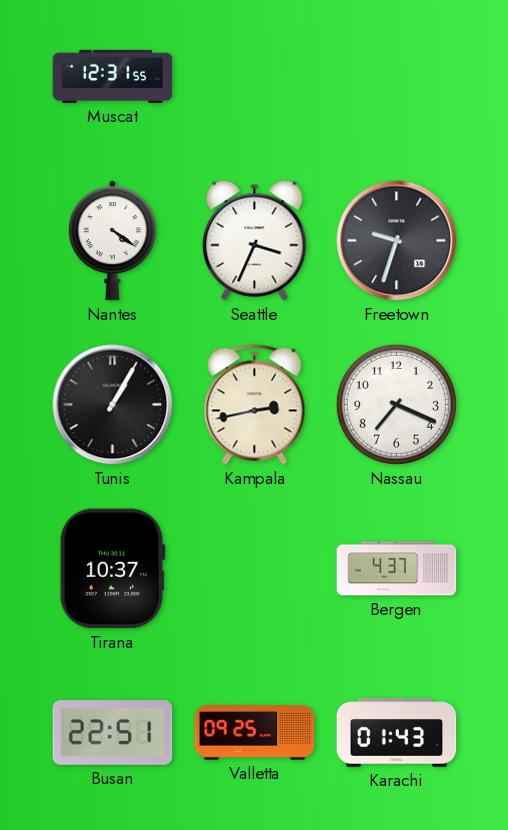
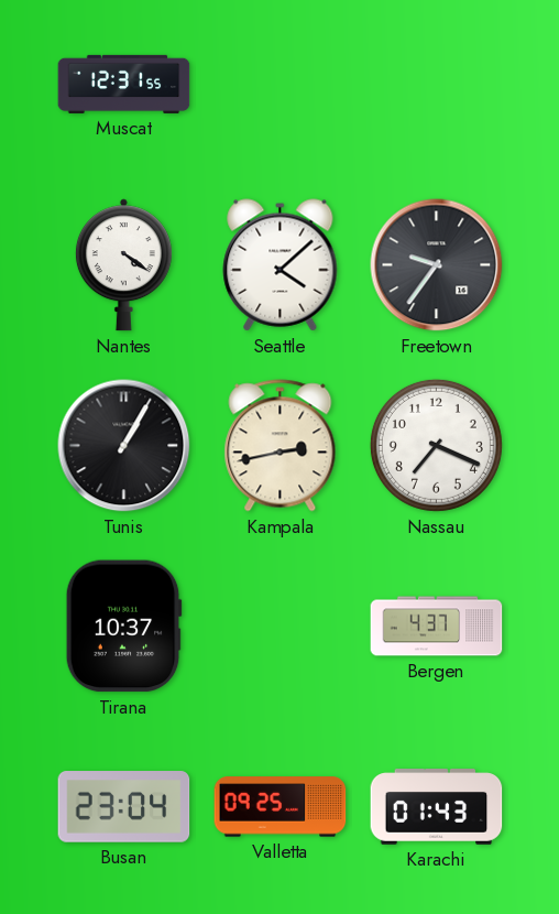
Seattle: 3:34 -> 4:08 (281, 265)
Freetown: 9:33 -> 9:36 (437, 265)
Busan: 22:51 -> 23:04 (124, 807)
